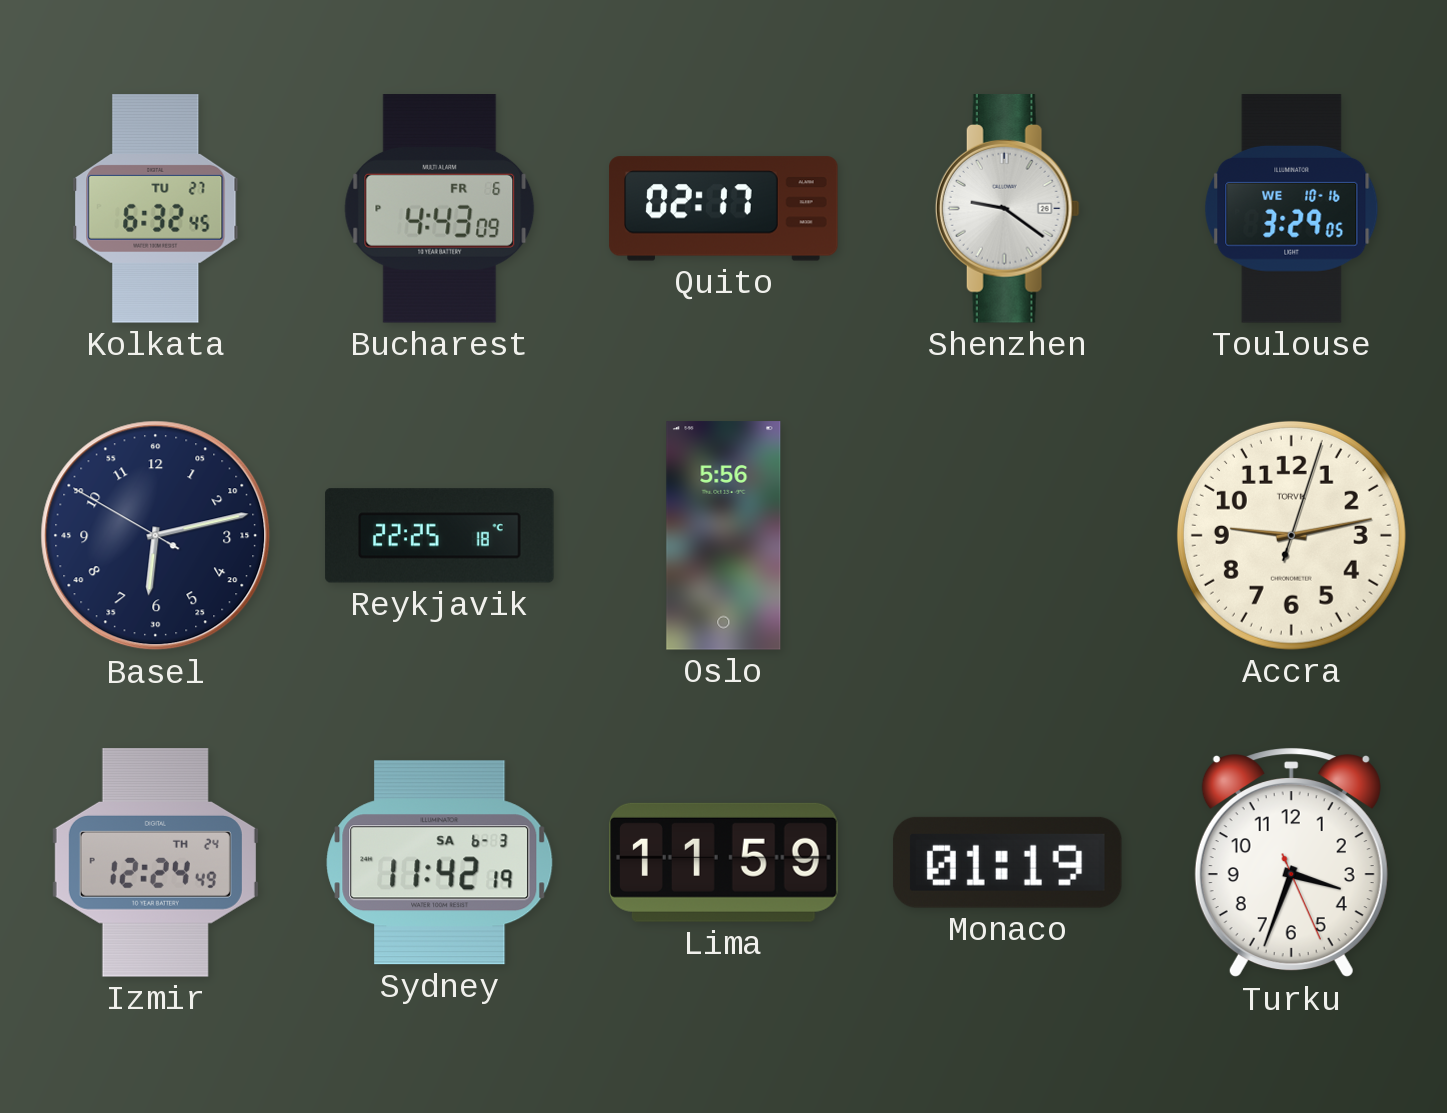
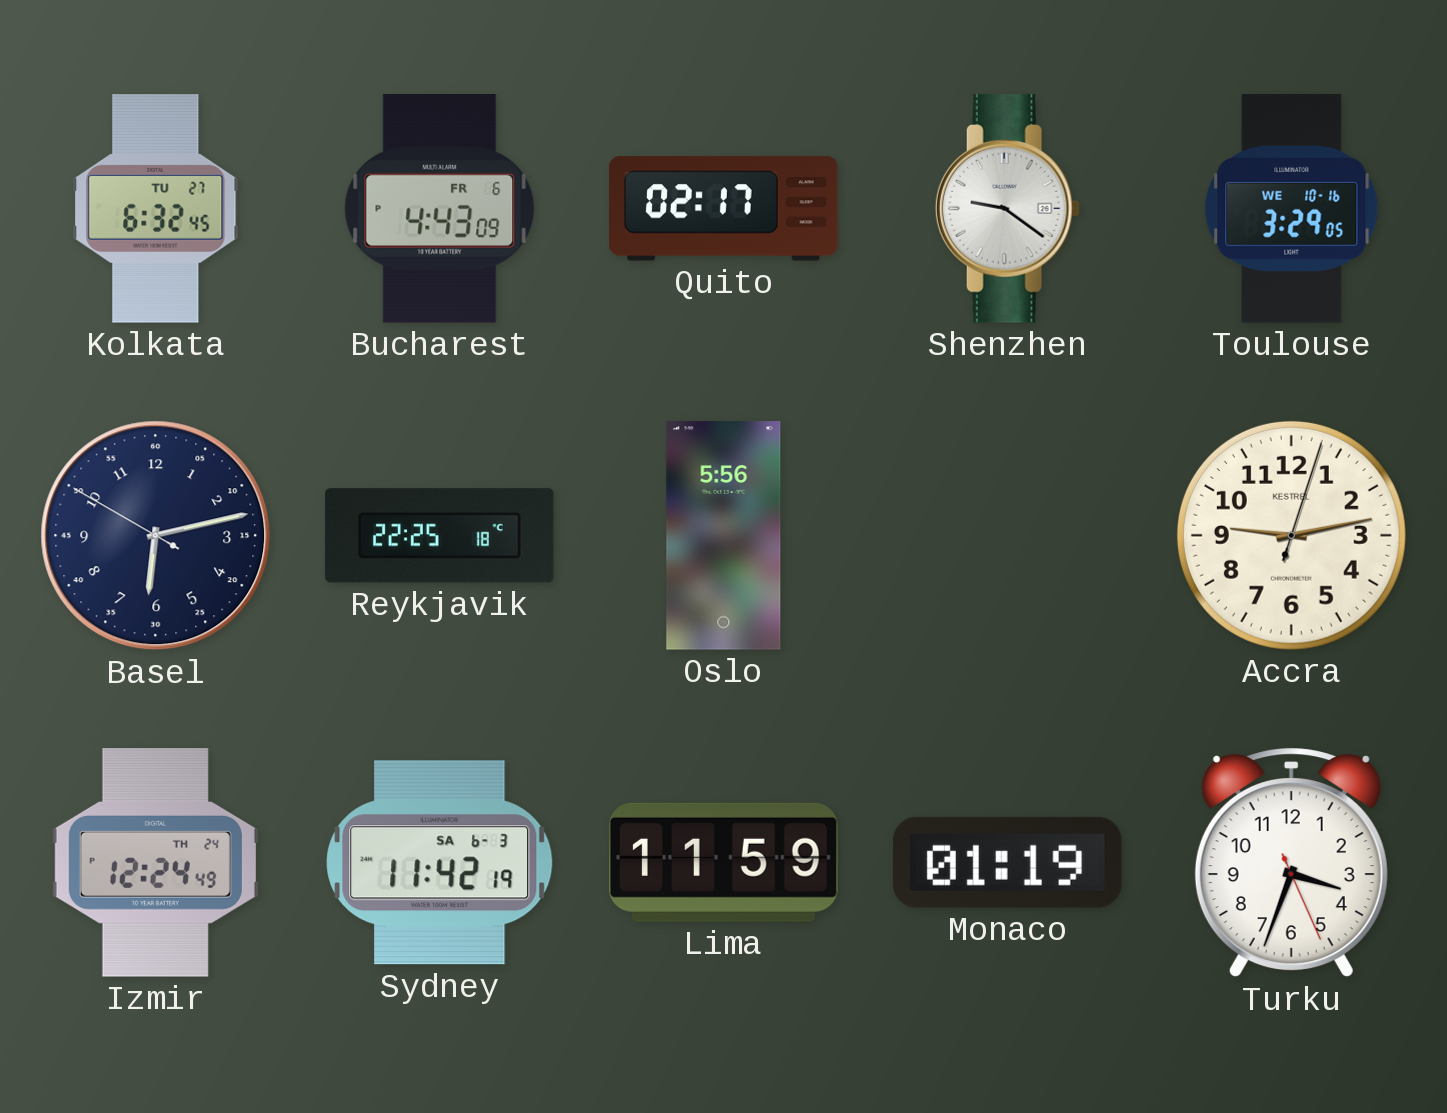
Accra brand: TORVIK -> KESTREL (1291, 535)
